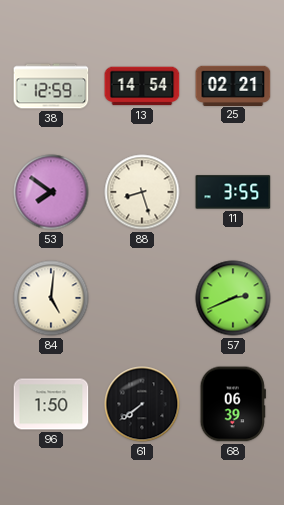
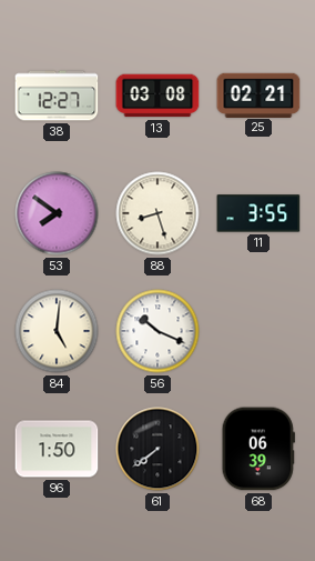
38: 12:59 -> 12:27 (57, 96)
13: 14:54 -> 03:08 (157, 96)
56: none -> 10:19 (157, 331)
57: 2:41 -> none (233, 298)
